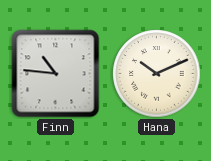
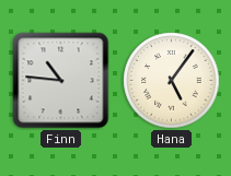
Hana: 10:11 -> 5:06 (172, 81)
